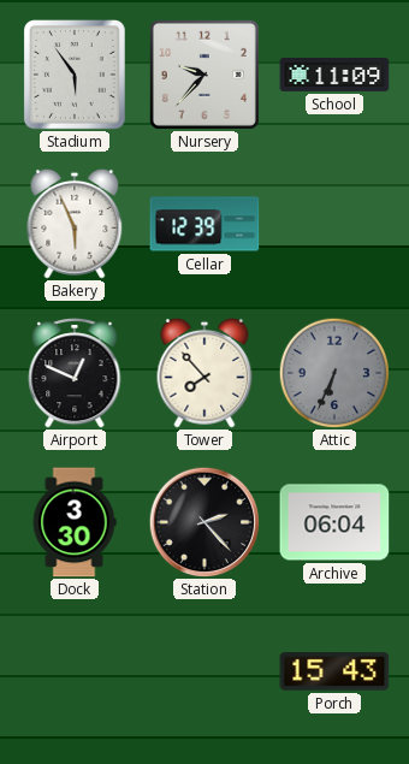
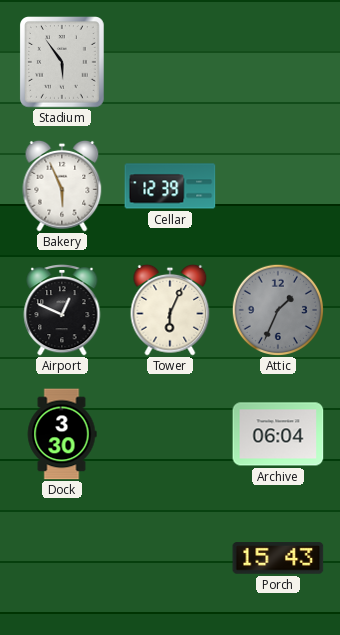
Nursery: 9:37 -> none (204, 75)
School: 11:09 -> none (334, 75)
Tower: 7:53 -> 6:04 (170, 310)
Attic: 6:34 -> 1:34 (278, 310)
Station: 2:23 -> none (204, 522)
